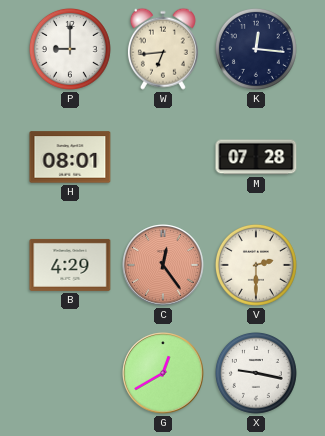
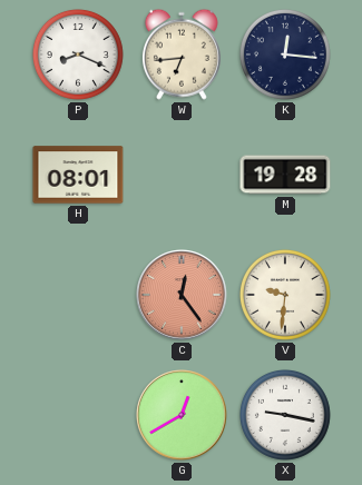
P: 9:00 -> 8:19 (78, 55)
M: 07:28 -> 19:28 (285, 175)
B: 4:29 -> none (70, 265)
V: 2:30 -> 9:31 (285, 295)
